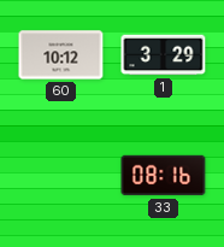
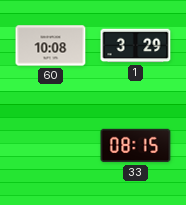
60: 10:12 -> 10:08 (51, 46)
33: 08:16 -> 08:15 (136, 146)
